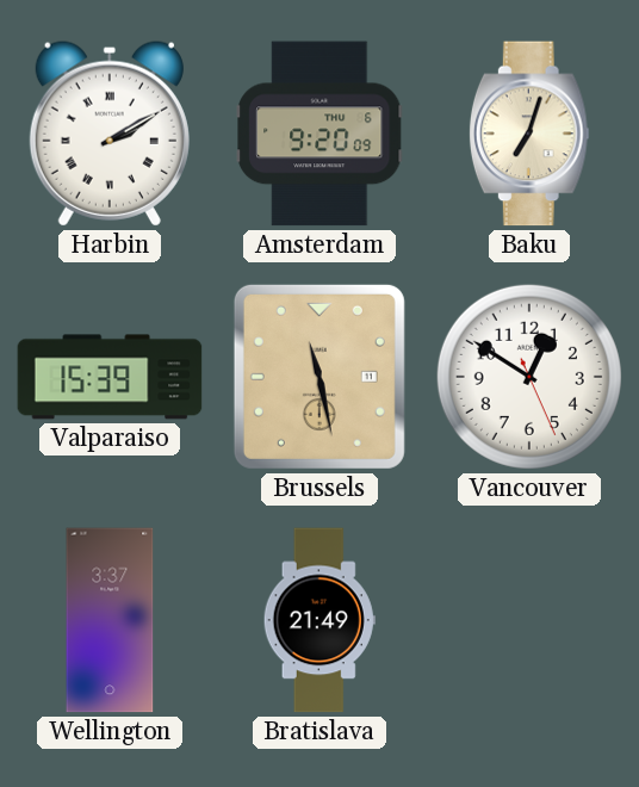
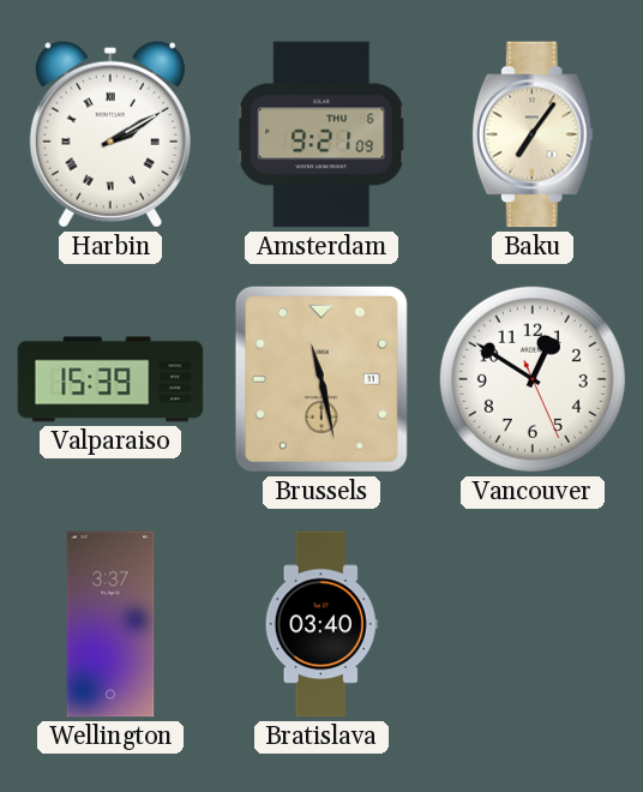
Amsterdam: 9:20 -> 9:21 (323, 134)
Baku: 7:03 -> 7:06 (533, 134)
Bratislava: 21:49 -> 03:40 (321, 624)
